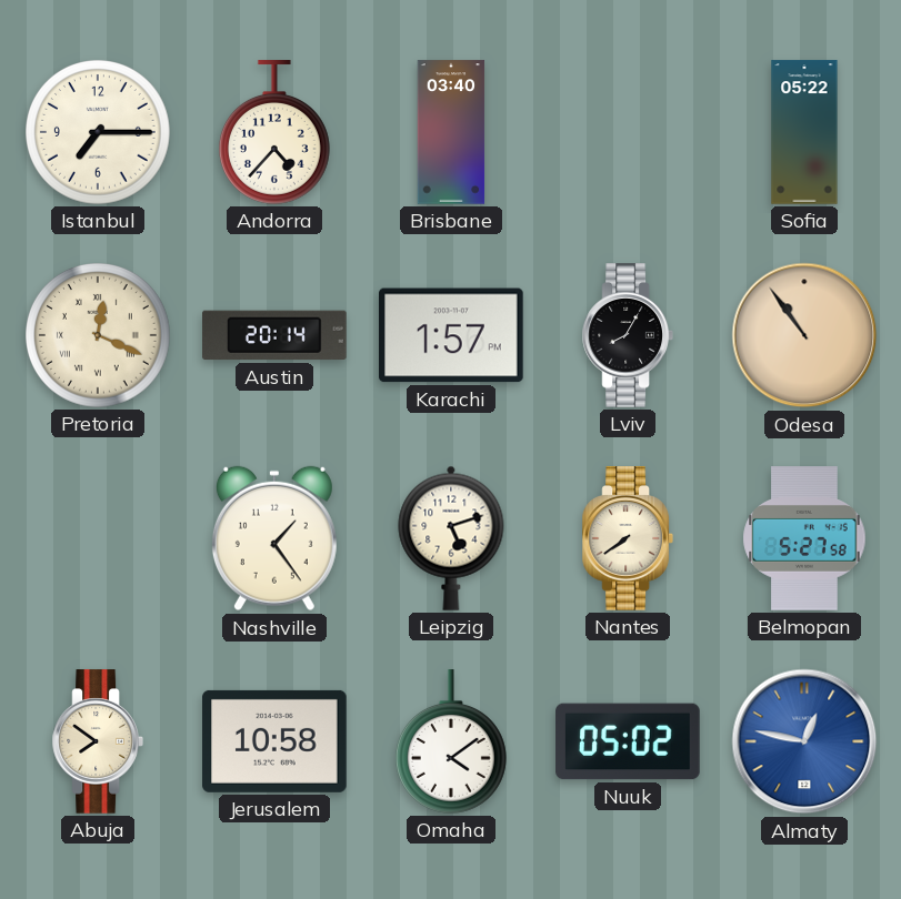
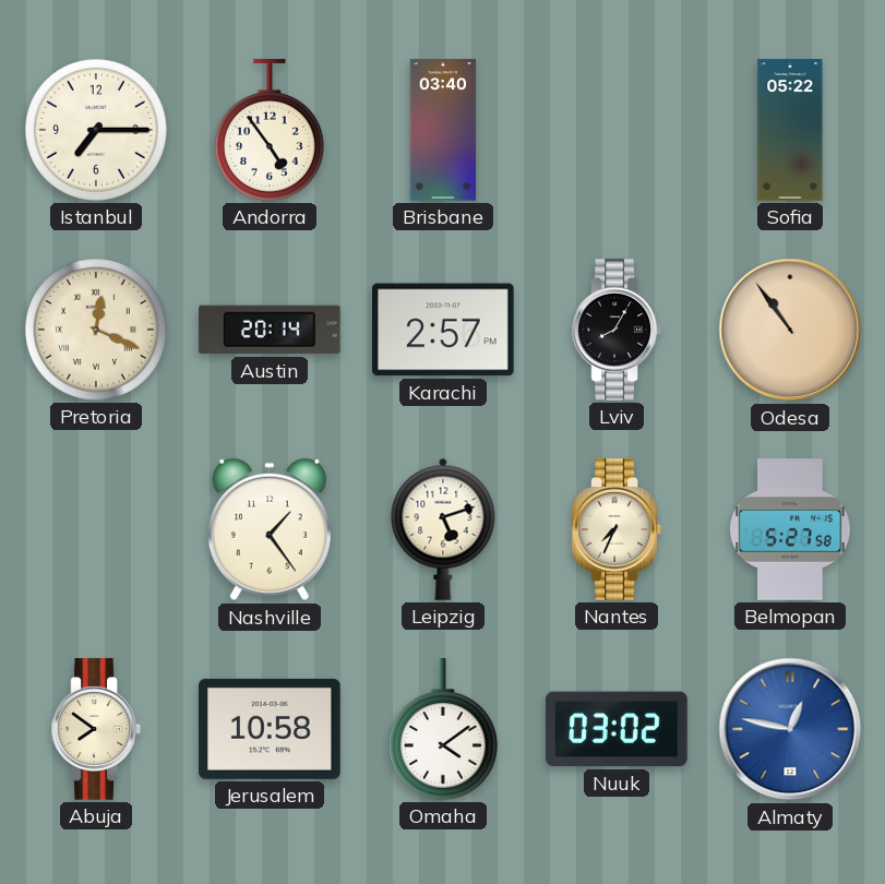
Andorra: 4:37 -> 4:54 (270, 130)
Karachi: 1:57 -> 2:57 (444, 330)
Nantes: 7:39 -> 7:34 (615, 529)
Nuuk: 05:02 -> 03:02 (617, 729)
